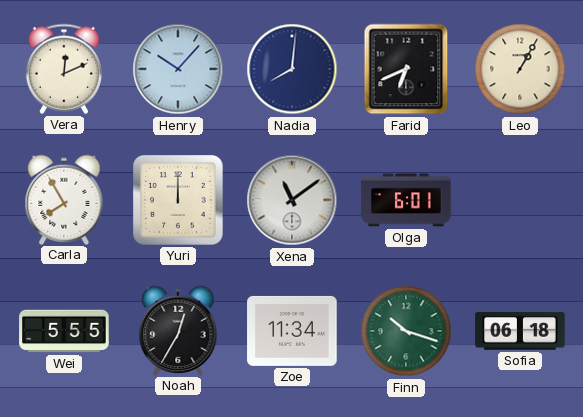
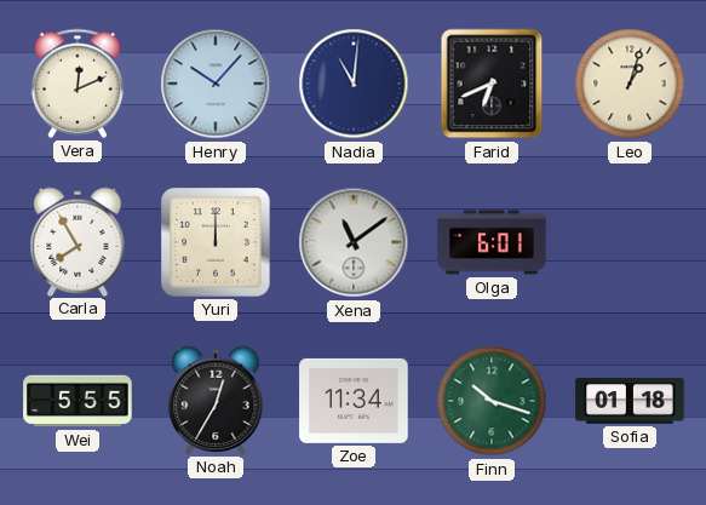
Nadia: 8:01 -> 11:01 (354, 84)
Leo: 1:05 -> 1:03 (630, 84)
Sofia: 06:18 -> 01:18 (630, 401)
